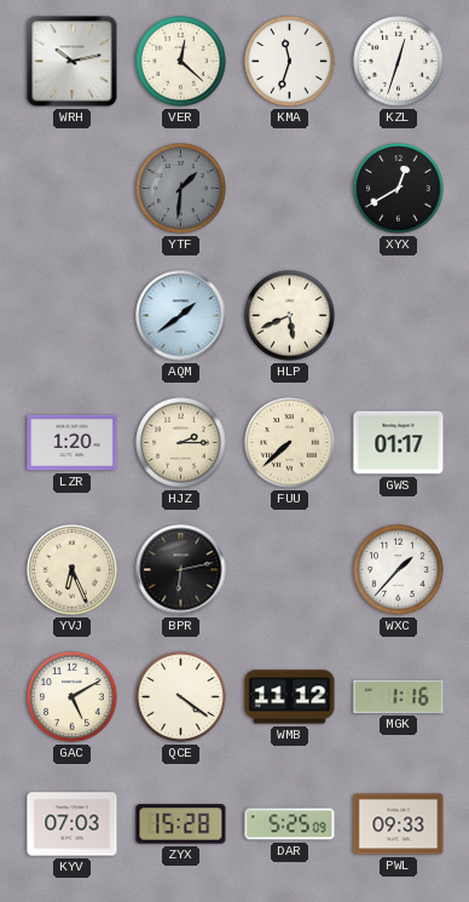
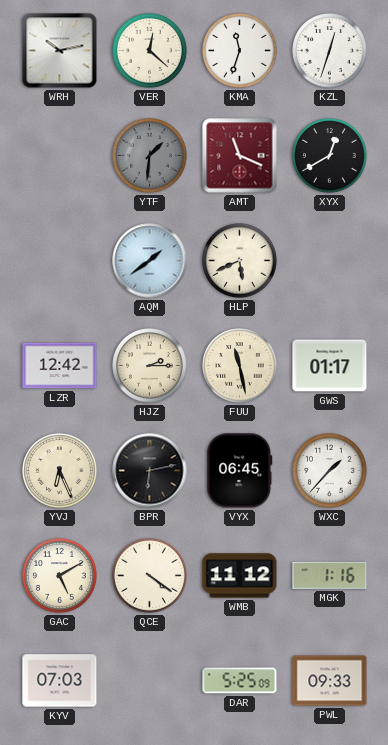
AMT: none -> 11:19 (240, 156)
LZR: 1:20 -> 12:42 (60, 366)
FUU: 7:38 -> 11:28 (240, 366)
VYX: none -> 06:45 (240, 471)
ZYX: 15:28 -> none (181, 825)
